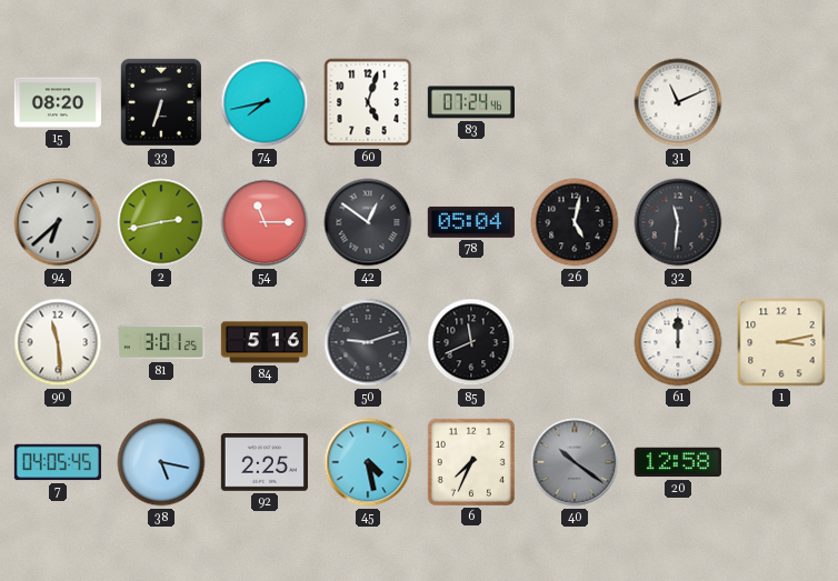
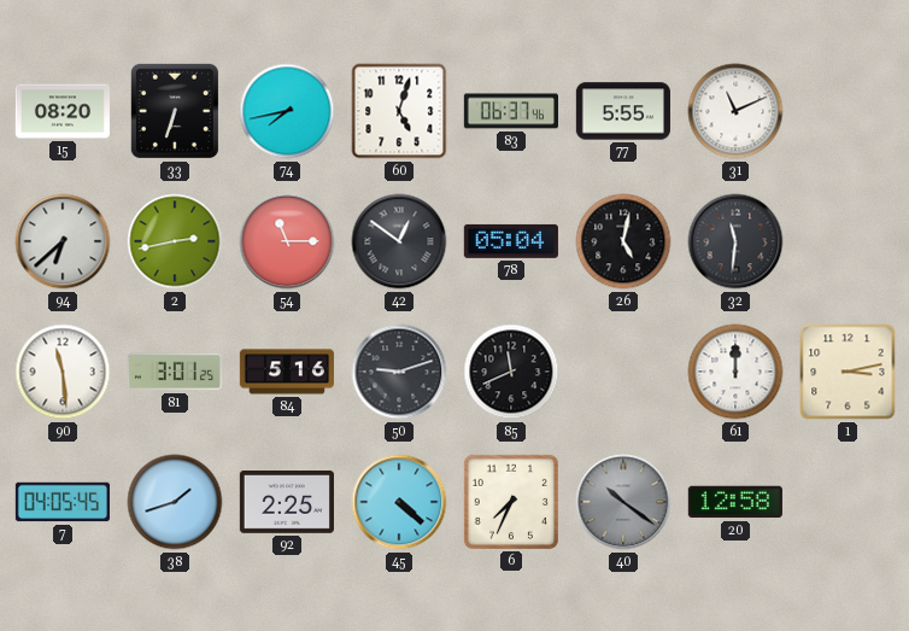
83: 07:24 -> 06:37 (510, 111)
77: none -> 5:55 (623, 111)
38: 5:17 -> 1:42 (175, 502)
45: 4:28 -> 4:22 (399, 502)
